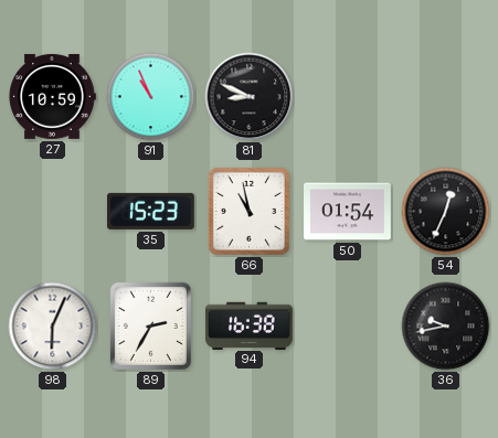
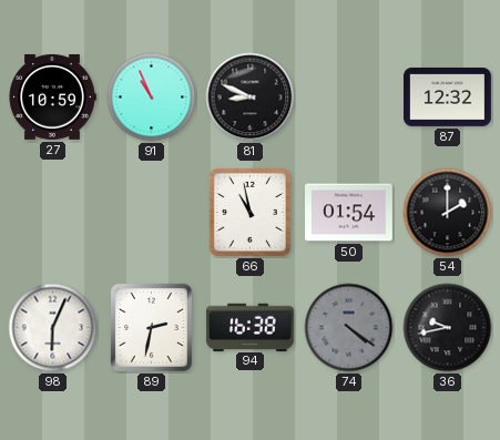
87: none -> 12:32 (448, 96)
35: 15:23 -> none (150, 211)
54: 12:34 -> 2:00 (448, 213)
89: 2:35 -> 2:32 (151, 327)
74: none -> 4:21 (349, 328)
